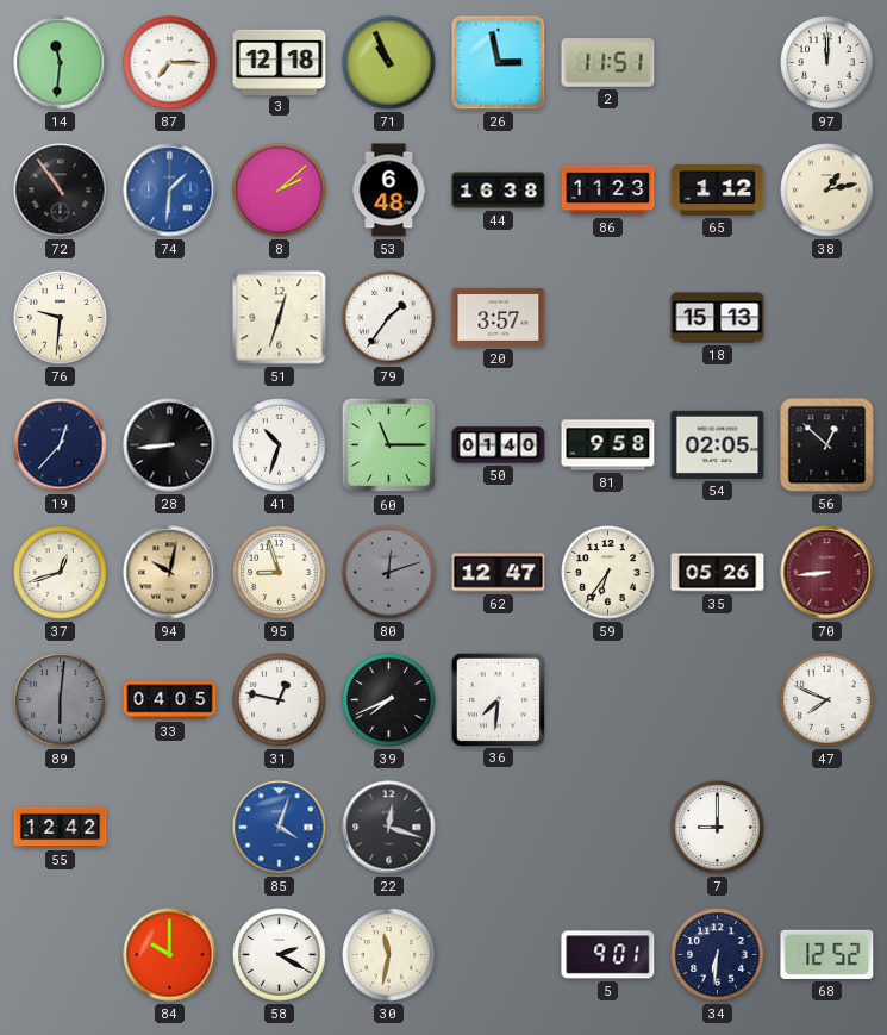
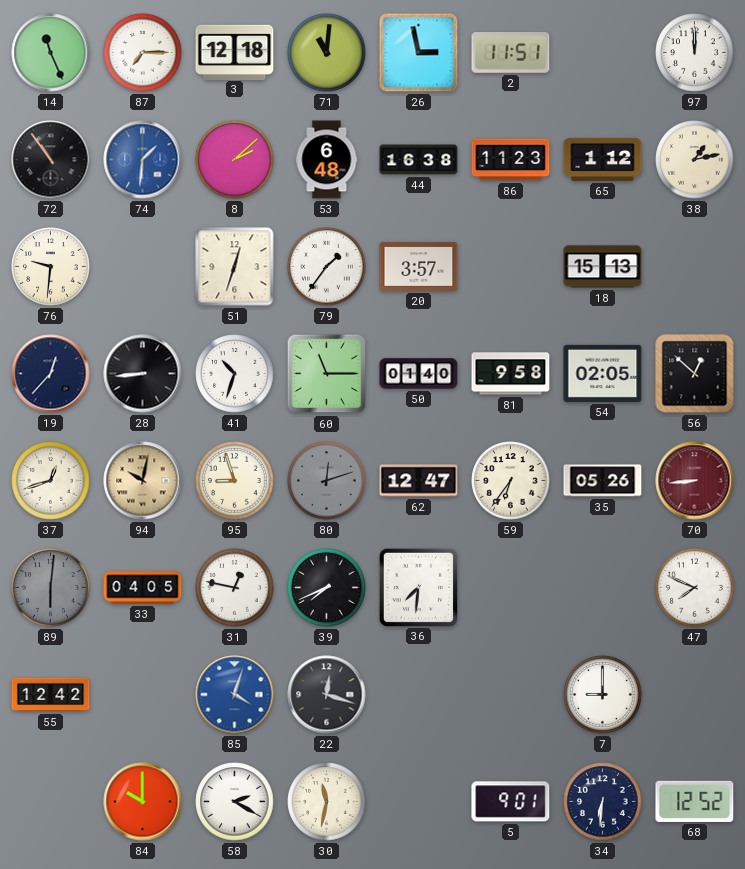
14: 11:31 -> 11:26 (51, 53)
71: 10:56 -> 11:01 (327, 53)
